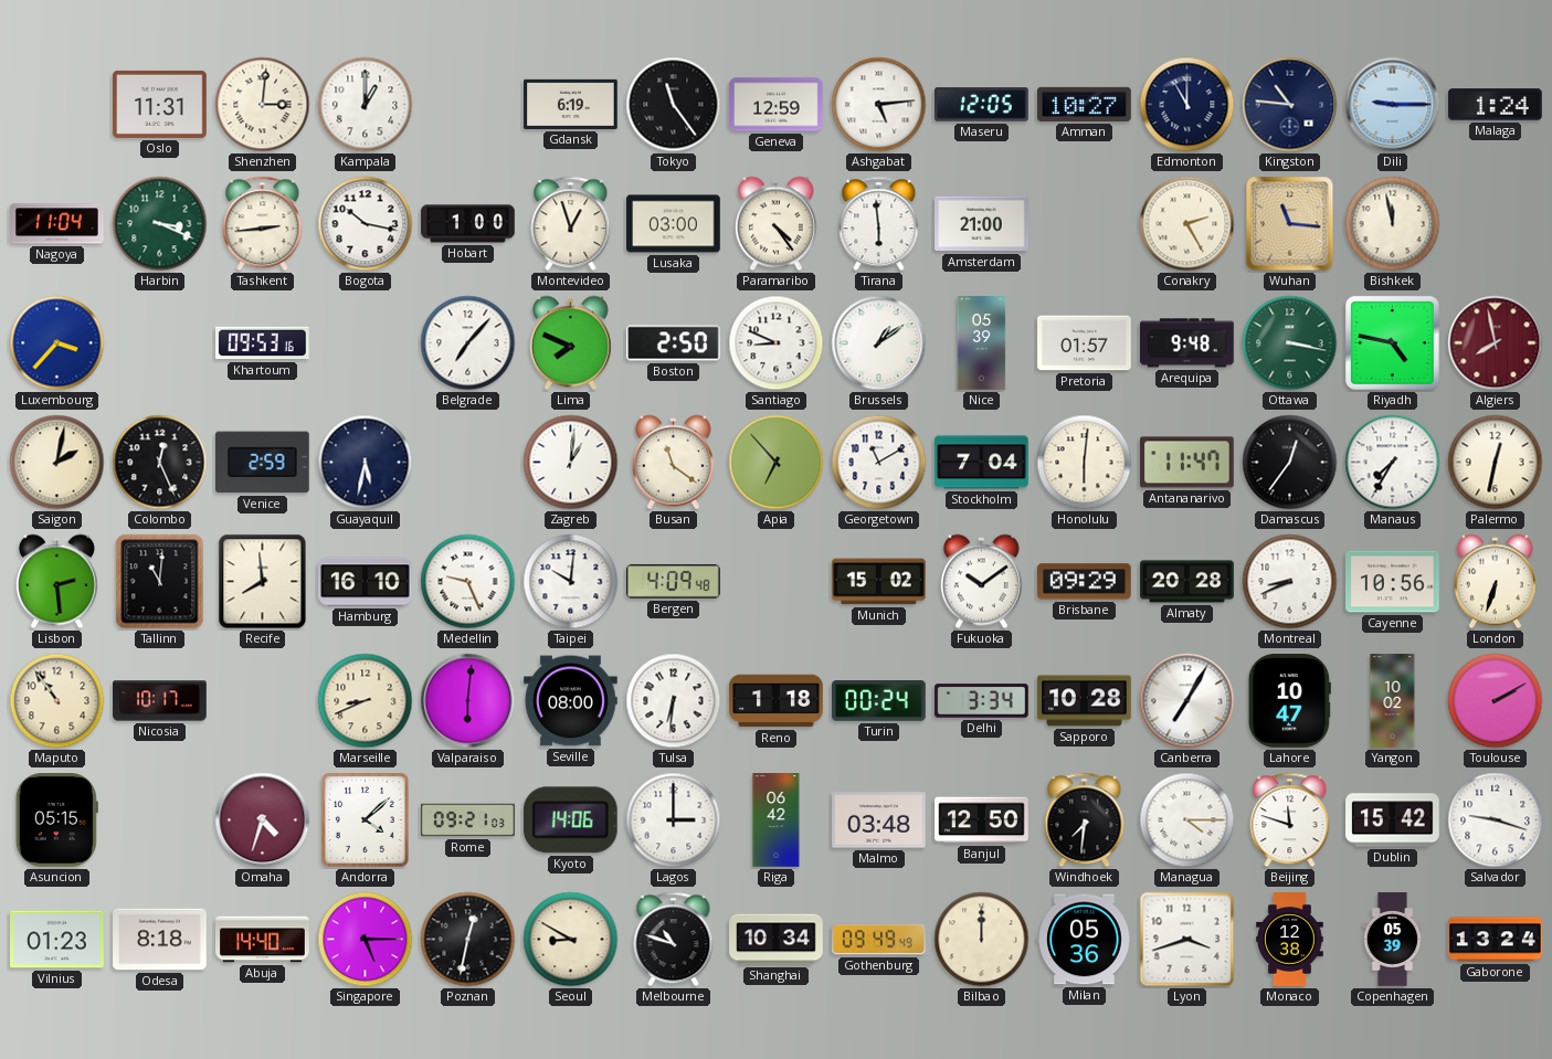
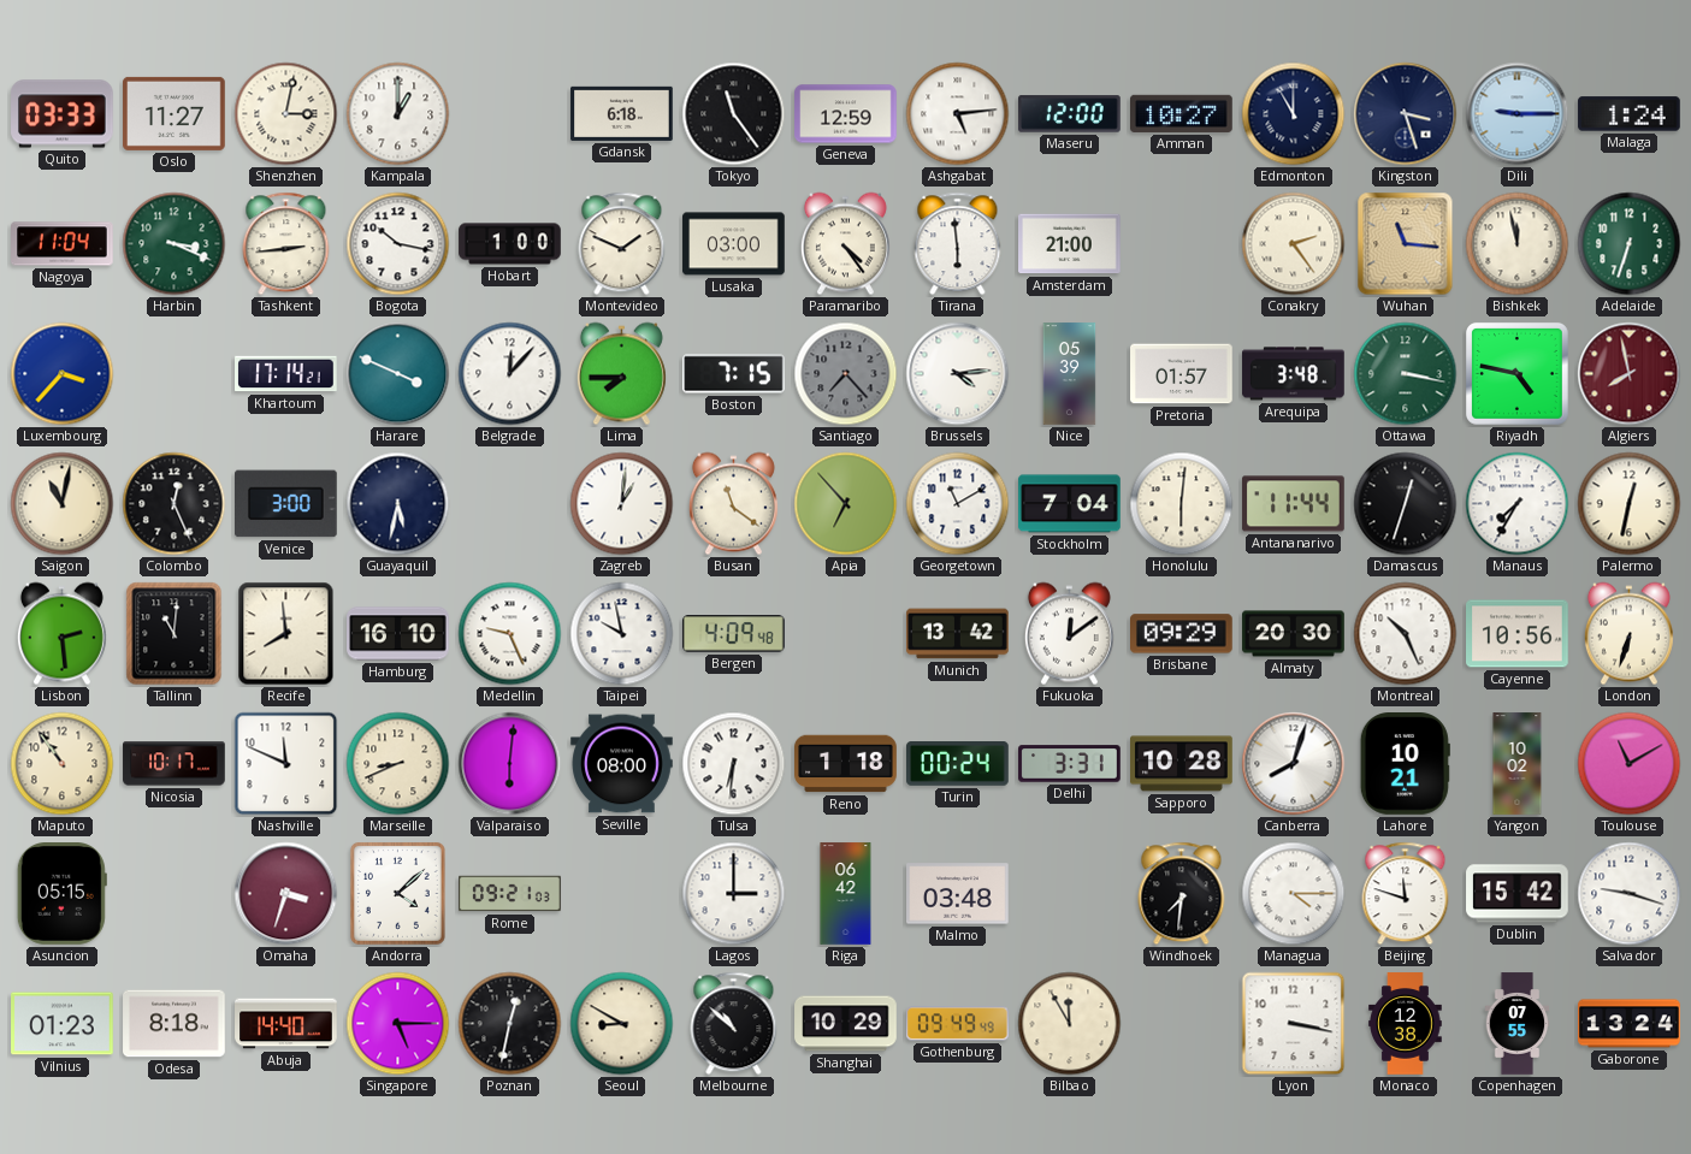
Quito: none -> 03:33 (63, 114)
Oslo: 11:31 -> 11:27 (175, 113)
Shenzhen: 3:01 -> 3:02 (286, 114)
Gdansk: 6:19 -> 6:18 (622, 113)
Maseru: 12:05 -> 12:00 (1070, 114)
Kingston: 10:46 -> 3:27 (1406, 114)
Montevideo: 12:57 -> 1:49 (622, 244)
Conakry: 2:25 -> 2:24 (1294, 244)
Adelaide: none -> 6:33 (1630, 244)
Khartoum: 09:53 -> 17:14 (286, 374)
Harare: none -> 3:49 (398, 374)
Belgrade: 7:07 -> 12:07 (510, 374)
Lima: 7:49 -> 7:45 (621, 374)
Boston: 2:50 -> 7:15 (734, 374)
Santiago: 8:49 -> 7:23 (846, 374)
Santiago dial: white -> grey (846, 374)
Brussels: 1:09 -> 4:14 (958, 374)
Arequipa: 9:48 -> 3:48 (1294, 374)
Saigon: 2:02 -> 11:02 (63, 504)
Venice: 2:59 -> 3:00 (286, 504)
Antananarivo: 11:47 -> 11:44 (1294, 504)
Damascus: 12:36 -> 12:33 (1406, 504)
Taipei: 10:01 -> 9:58 (622, 634)
Munich: 15:02 -> 13:42 (958, 634)
Fukuoka: 10:09 -> 12:09 (1069, 634)
Almaty: 20:28 -> 20:30 (1294, 634)
Montreal: 8:41 -> 10:26 (1406, 634)
Nashville: none -> 11:49 (286, 764)
Delhi: 3:34 -> 3:31 (1070, 764)
Canberra: 7:05 -> 8:03 (1294, 764)
Lahore: 10:47 -> 10:21 (1405, 764)
Toulouse: 2:10 -> 11:10 (1630, 764)
Omaha: 4:33 -> 3:33 (286, 894)
Kyoto: 14:06 -> none (570, 820)
Banjul: 12:50 -> none (982, 820)
Melbourne: 10:48 -> 10:52 (734, 1024)
Shanghai: 10:34 -> 10:29 (846, 1024)
Bilbao: 12:00 -> 11:55 (1070, 1024)
Milan: 05:36 -> none (1085, 940)
Lyon: 3:42 -> 3:17 (1294, 1024)
Copenhagen: 05:39 -> 07:55 (1518, 1024)
